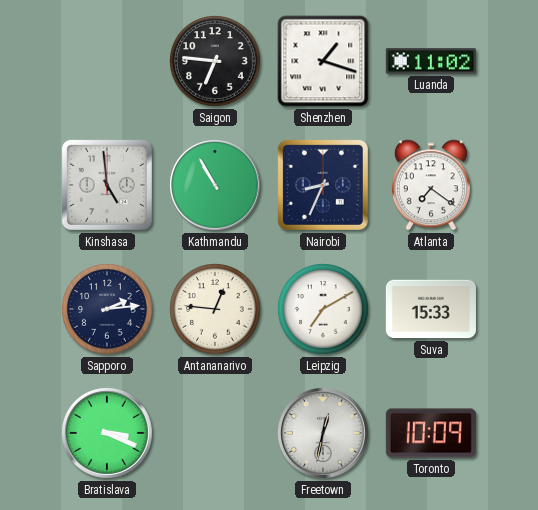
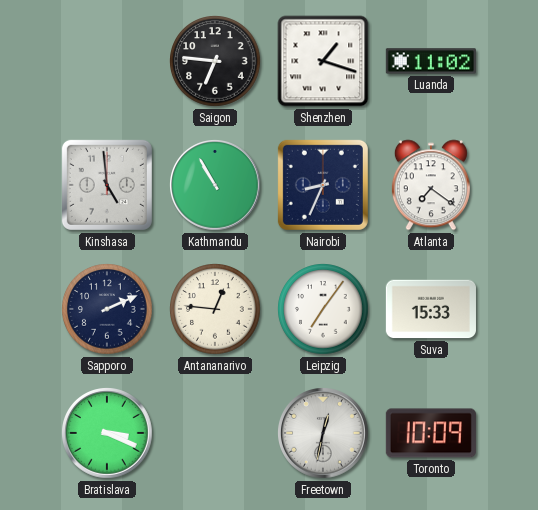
Sapporo: 2:14 -> 2:11 (107, 309)
Leipzig: 7:10 -> 7:06 (323, 309)
